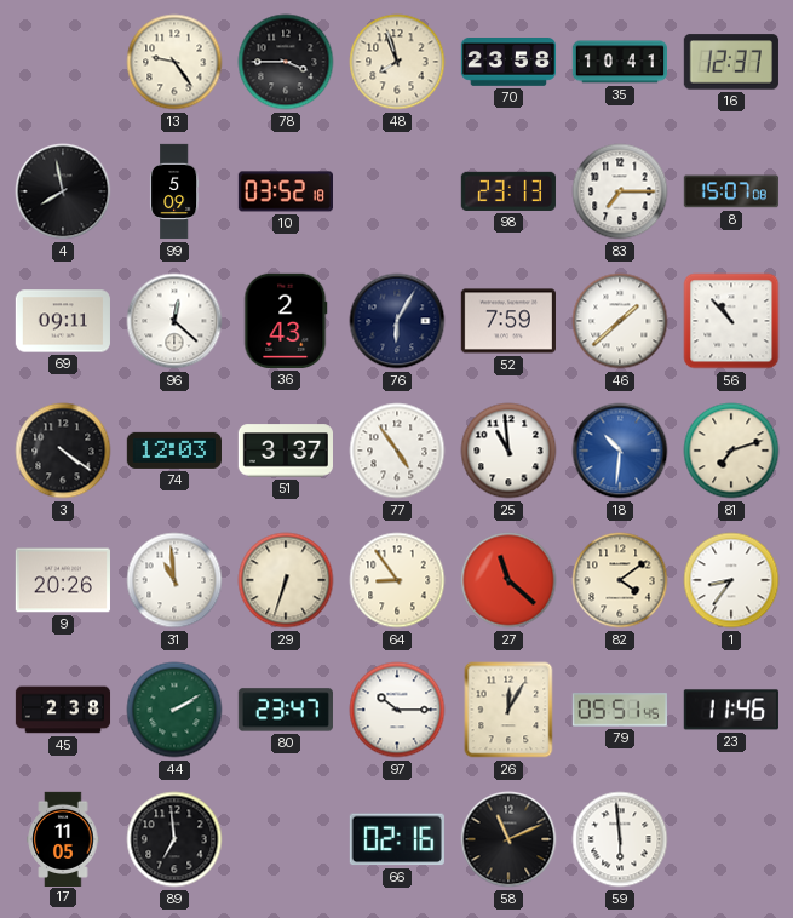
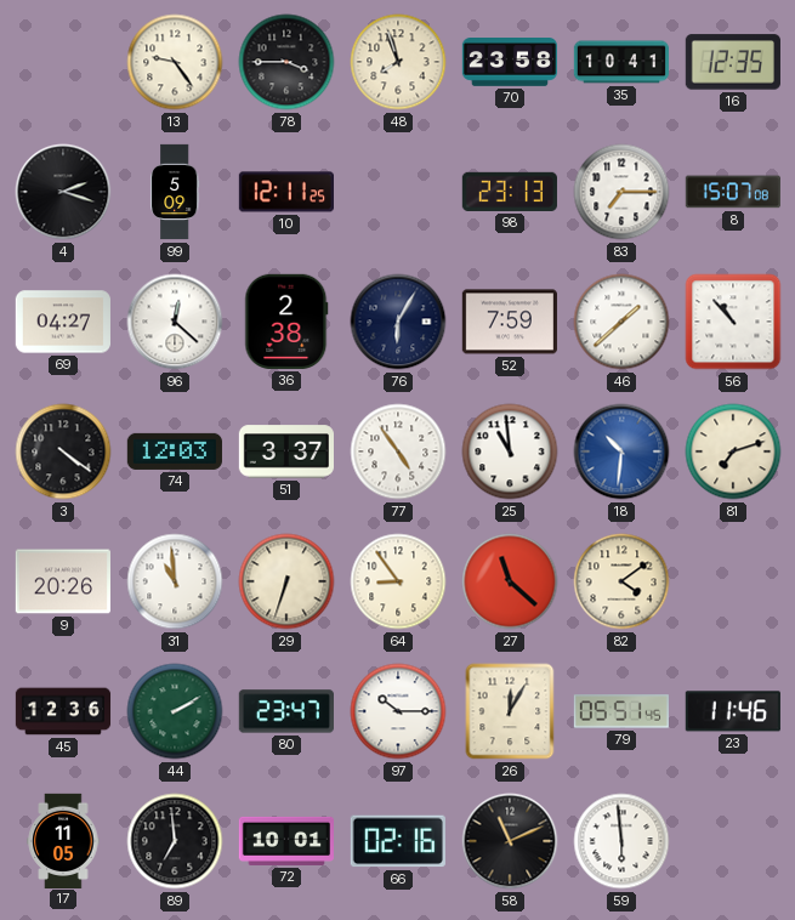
16: 12:37 -> 12:35 (733, 62)
4: 7:58 -> 2:18 (63, 192)
10: 03:52 -> 12:11 (285, 192)
69: 09:11 -> 04:27 (63, 322)
36: 2:43 -> 2:38 (286, 322)
1: 8:36 -> none (731, 580)
45: 2:38 -> 12:36 (63, 711)
72: none -> 10:01 (285, 841)
